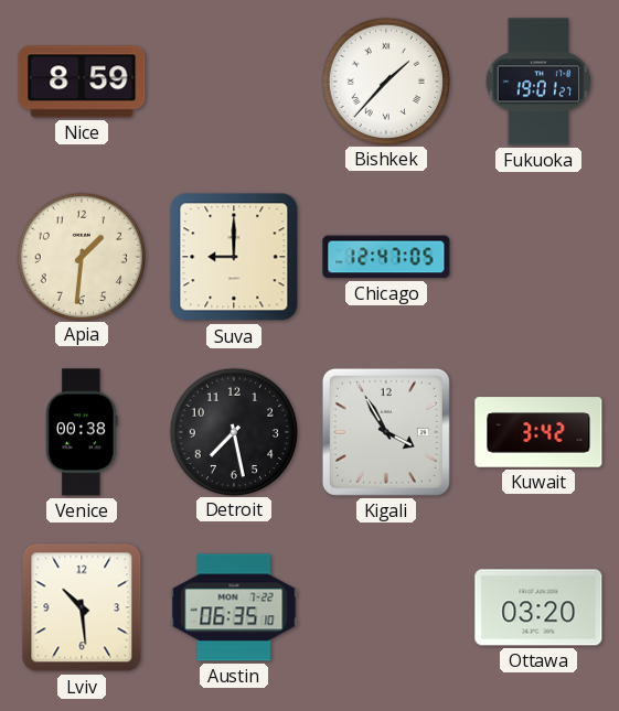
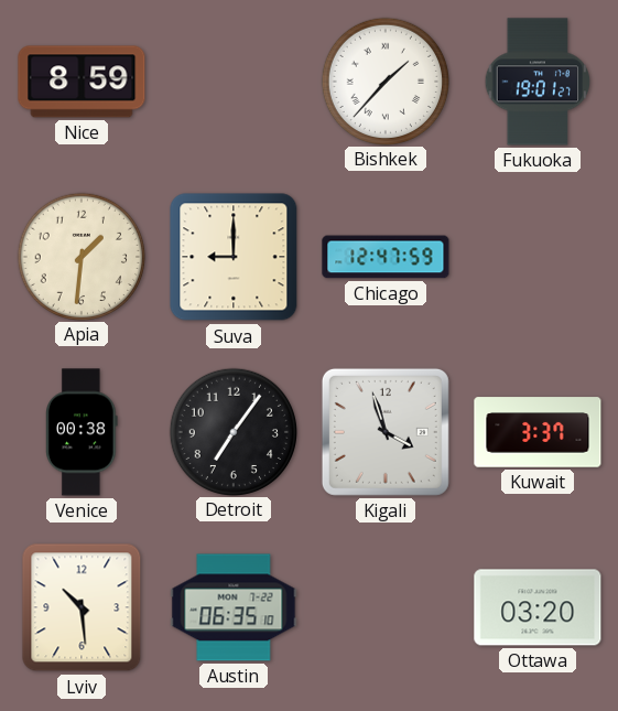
Chicago: 12:47:05 -> 12:47:59 (386, 257)
Detroit: 7:28 -> 7:06 (232, 431)
Kigali: 3:55 -> 3:57 (386, 432)
Kuwait: 3:42 -> 3:37 (538, 432)
